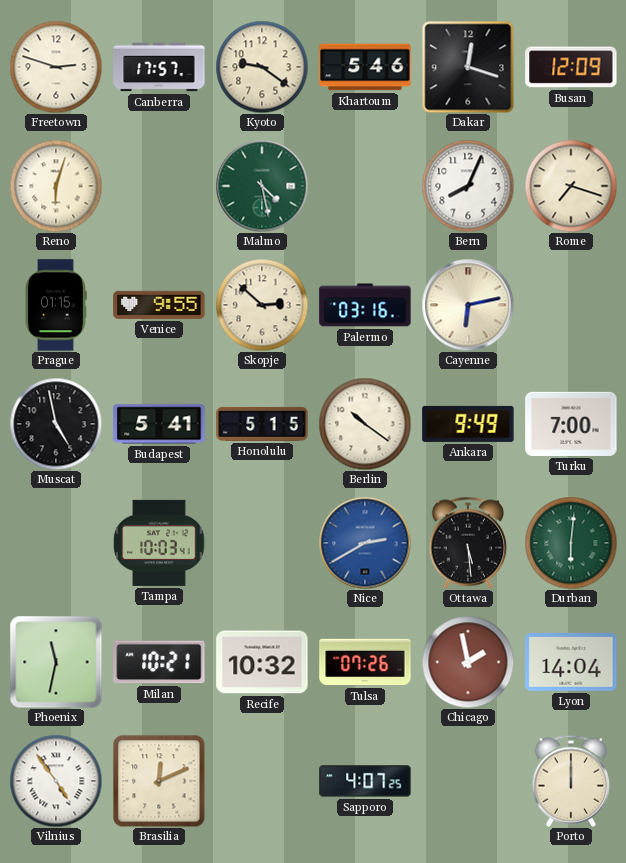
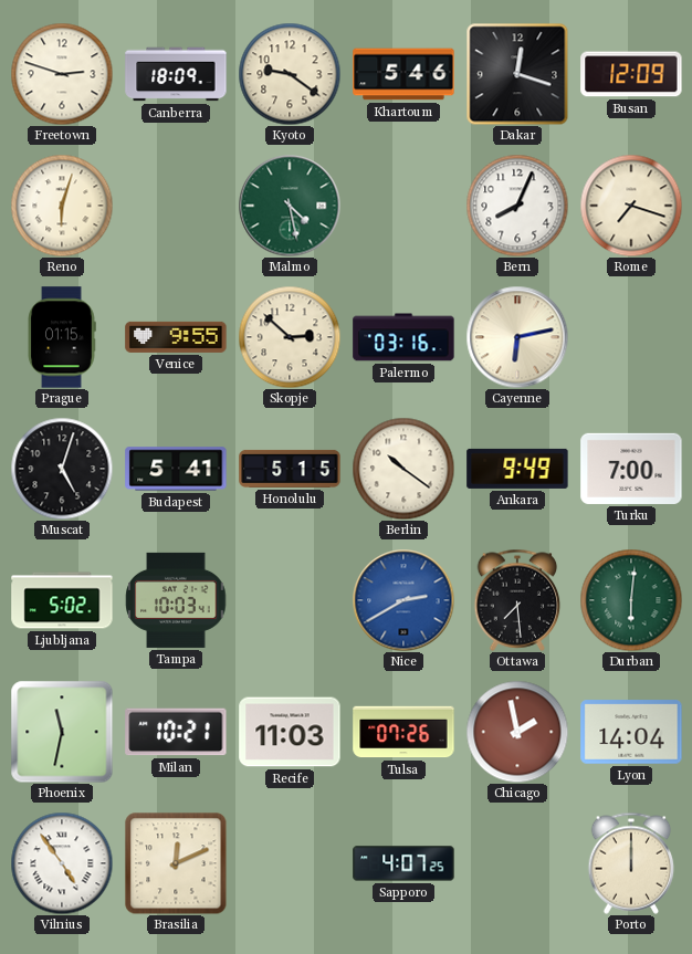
Canberra: 17:57 -> 18:09 (176, 74)
Muscat: 4:58 -> 5:03 (62, 469)
Ljubljana: none -> 5:02 (62, 600)
Ottawa: 5:29 -> 7:29 (517, 600)
Recife: 10:32 -> 11:03 (290, 732)
